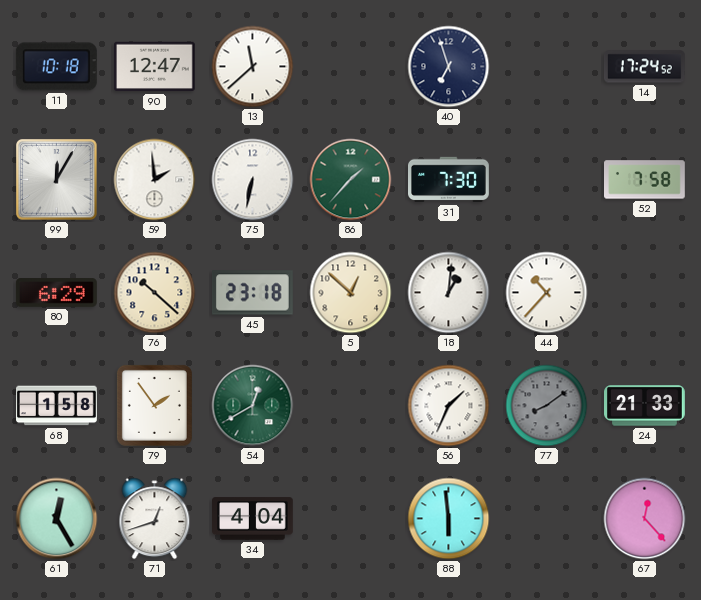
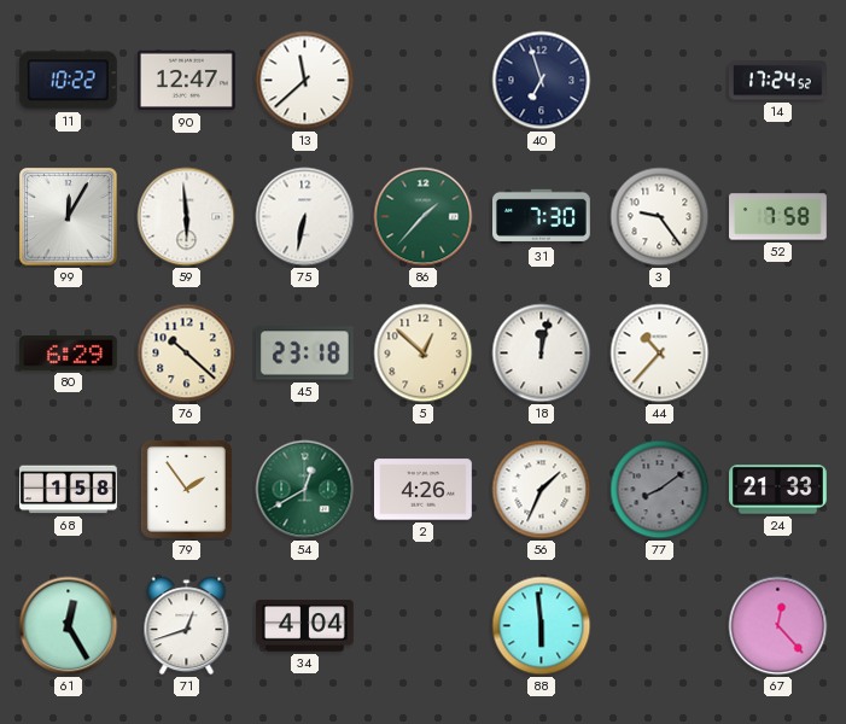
11: 10:18 -> 10:22 (68, 81)
59: 1:59 -> 5:59 (187, 217)
3: none -> 9:24 (660, 217)
18: 1:01 -> 12:02 (542, 354)
2: none -> 4:26 (424, 490)
